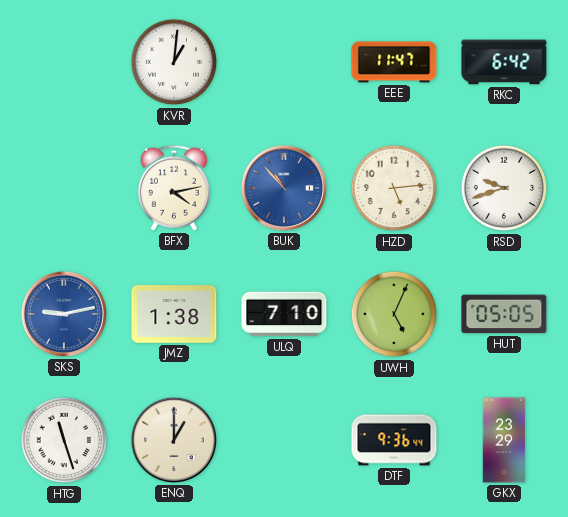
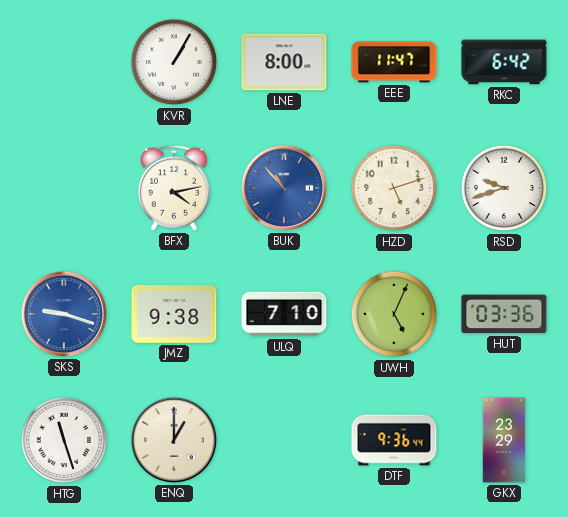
KVR: 1:01 -> 1:05 (174, 62)
LNE: none -> 8:00 (284, 62)
HZD: 5:14 -> 5:12 (394, 188)
SKS: 9:13 -> 9:18 (64, 314)
JMZ: 1:38 -> 9:38 (174, 314)
HUT: 05:05 -> 03:36 (504, 314)
